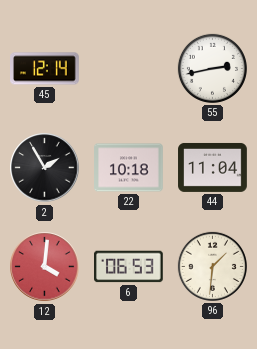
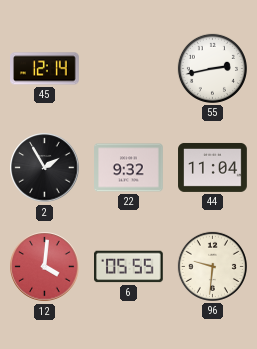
22: 10:18 -> 9:32 (129, 168)
6: 06:53 -> 05:55 (129, 267)
96: 1:31 -> 9:31 (212, 266)
